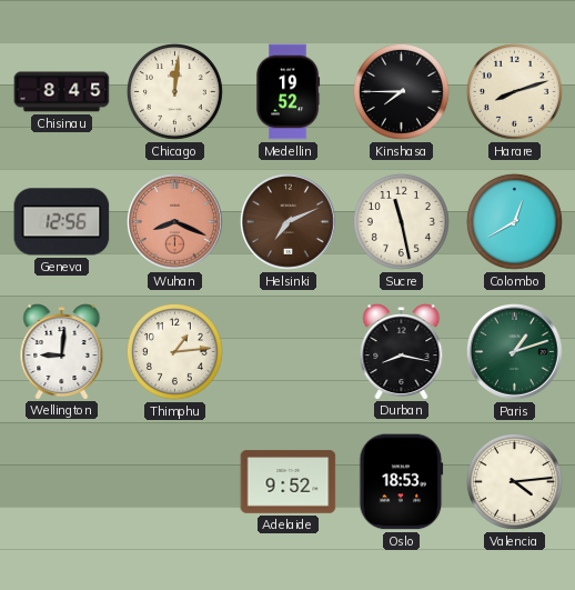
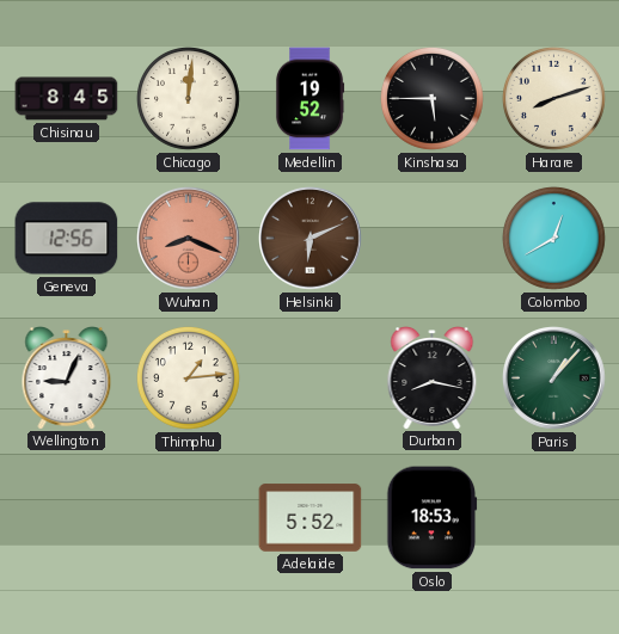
Kinshasa: 7:45 -> 5:45 (433, 99)
Helsinki: 7:11 -> 6:11 (311, 239)
Sucre: 11:28 -> none (402, 222)
Wellington: 9:01 -> 9:04 (67, 378)
Paris: 1:12 -> 1:07 (554, 378)
Adelaide: 9:52 -> 5:52 (311, 518)
Valencia: 4:14 -> none (515, 482)
